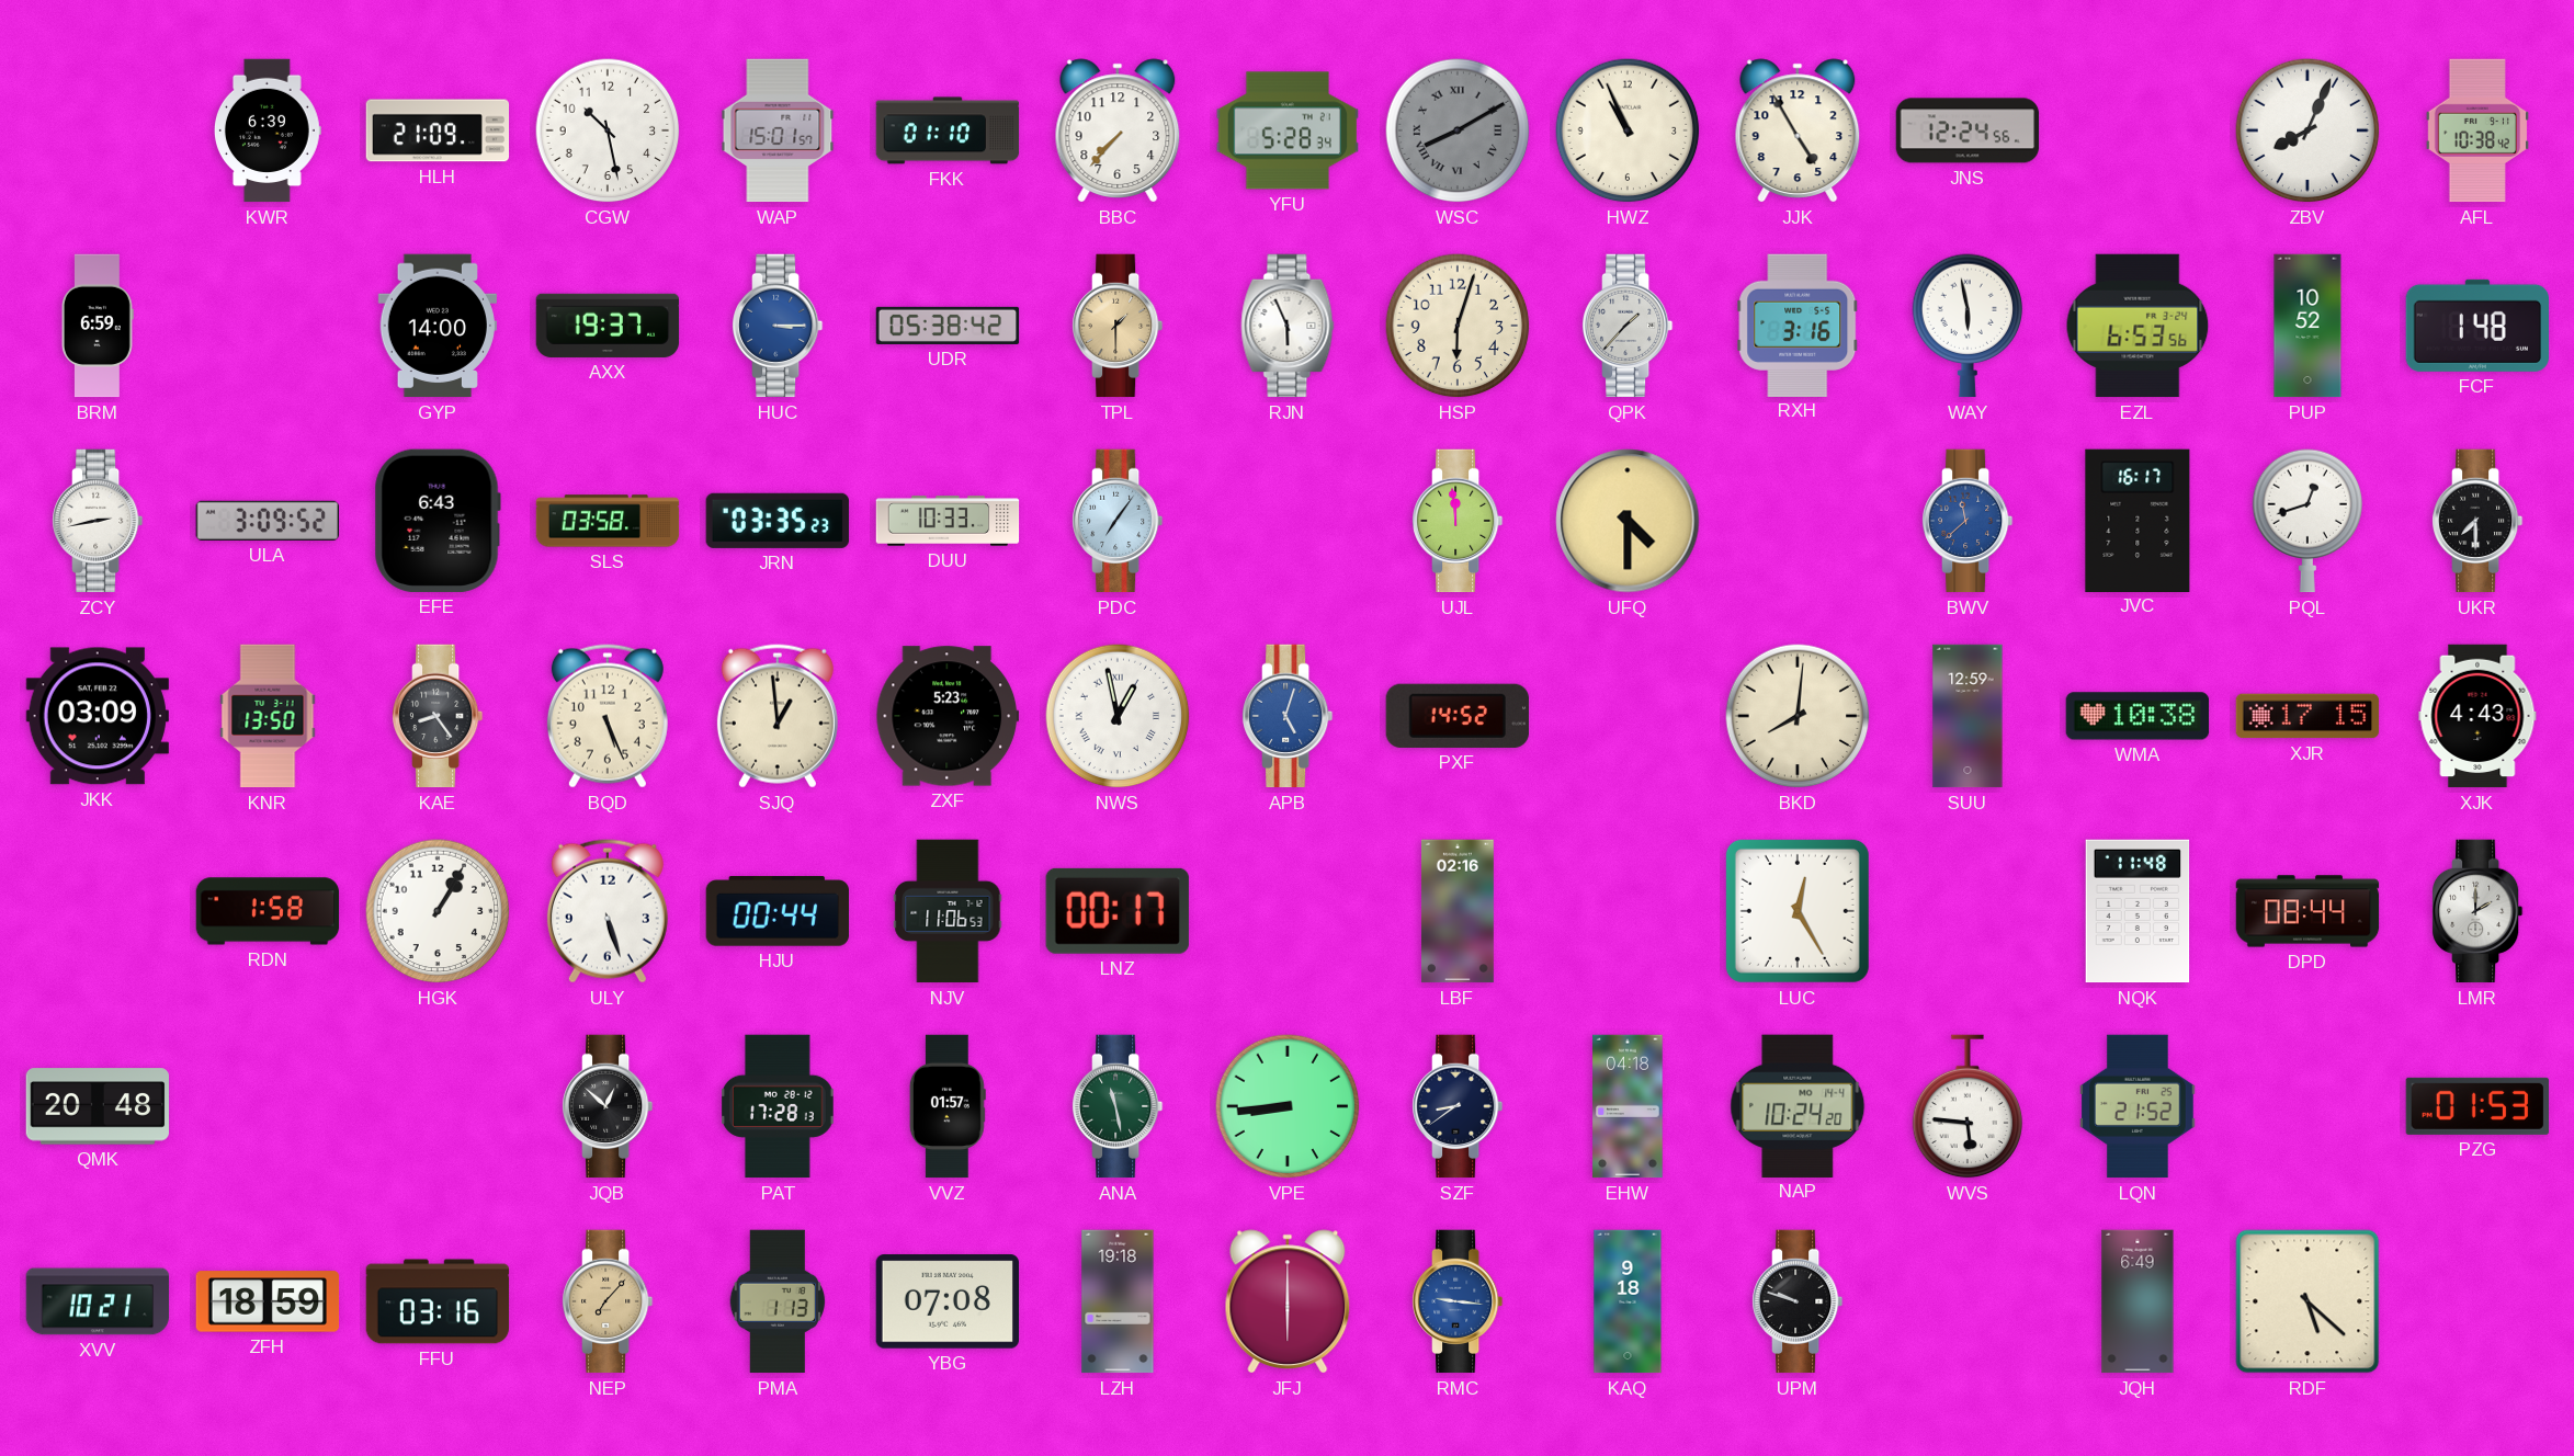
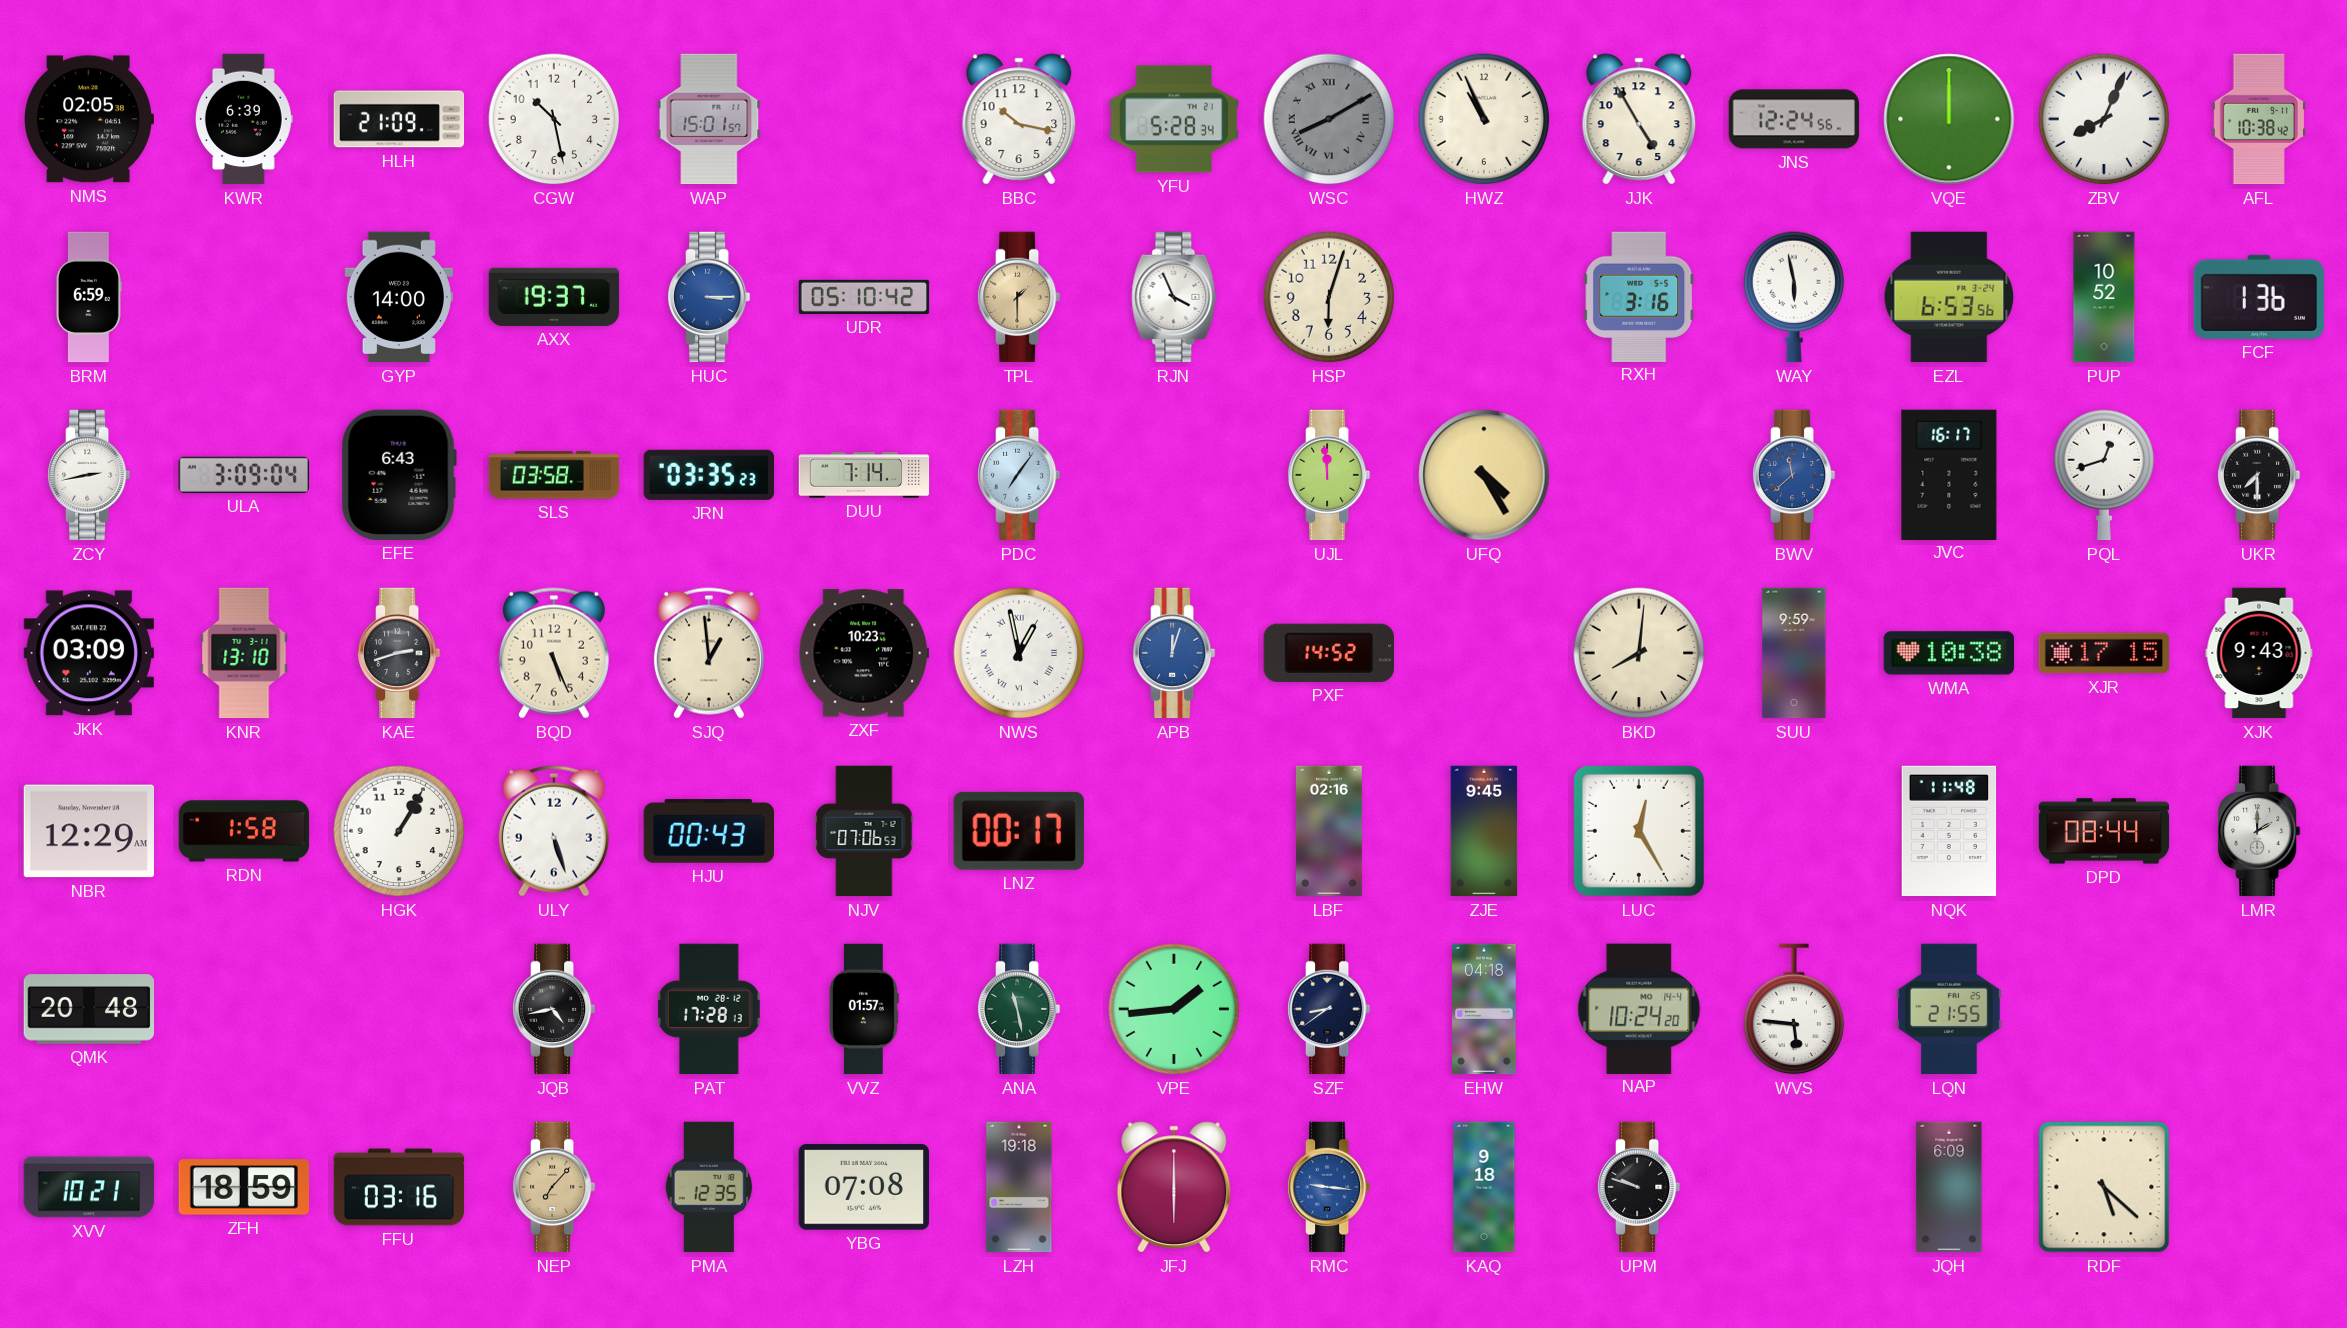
NMS: none -> 02:05 (88, 119)
FKK: 01:10 -> none (948, 130)
BBC: 7:37 -> 10:17 (1019, 119)
VQE: none -> 12:00 (1949, 119)
UDR: 05:38 -> 05:10 (864, 297)
RJN: 5:56 -> 3:56 (1174, 297)
QPK: 1:37 -> none (1629, 326)
FCF: 1:48 -> 1:36 (2258, 297)
ULA: 3:09:52 -> 3:09:04 (243, 475)
DUU: 10:33 -> 7:14 (864, 475)
UFQ: 4:30 -> 4:25 (1484, 475)
KNR: 13:50 -> 13:10 (244, 653)
KAE: 8:24 -> 2:42 (400, 653)
ZXF: 5:23 -> 10:23 (864, 653)
APB: 5:03 -> 12:03 (1175, 653)
SUU: 12:59 -> 9:59 (1794, 653)
XJK: 4:43 -> 9:43 (2259, 653)
NBR: none -> 12:29 (88, 831)
HJU: 00:44 -> 00:43 (708, 832)
NJV: 11:06 -> 07:06 (864, 831)
ZJE: none -> 9:45 (1484, 831)
JQB: 12:52 -> 4:43 (555, 1009)
VPE: 8:44 -> 1:44 (1174, 1009)
LQN: 21:52 -> 21:55 (1949, 1009)
PZG: 01:53 -> none (2476, 1106)
PMA: 1:13 -> 12:35 (709, 1187)
JQH: 6:49 -> 6:09 (1949, 1187)
